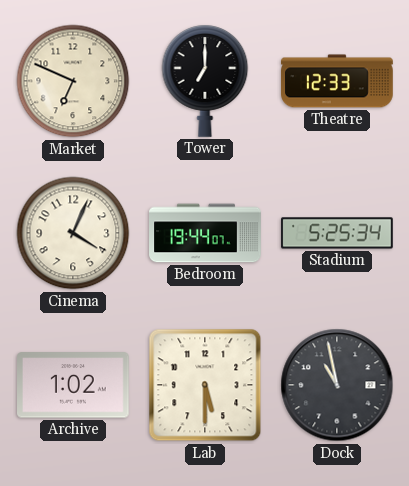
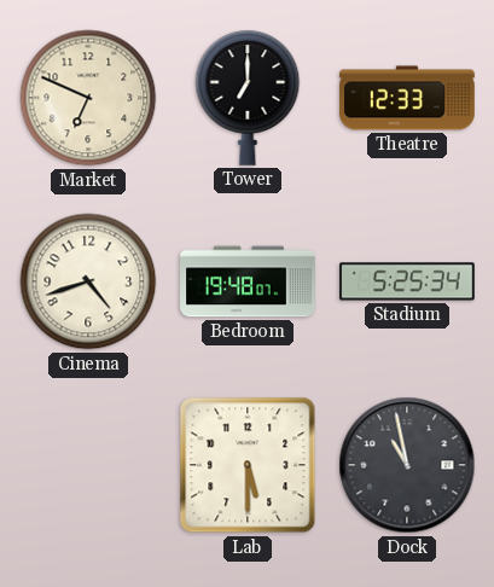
Cinema: 4:04 -> 4:42 (88, 281)
Bedroom: 19:44 -> 19:48 (248, 281)
Archive: 1:02 -> none (74, 385)
